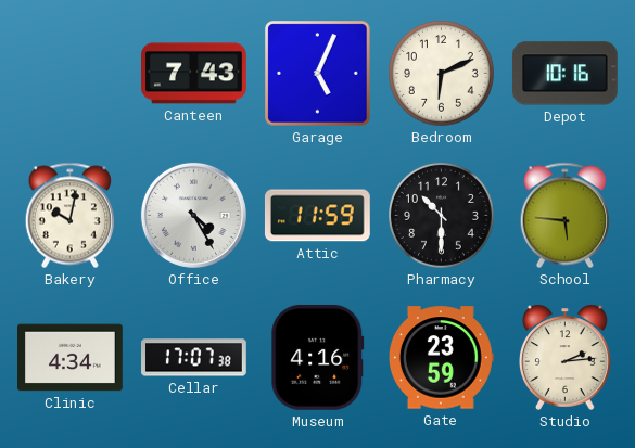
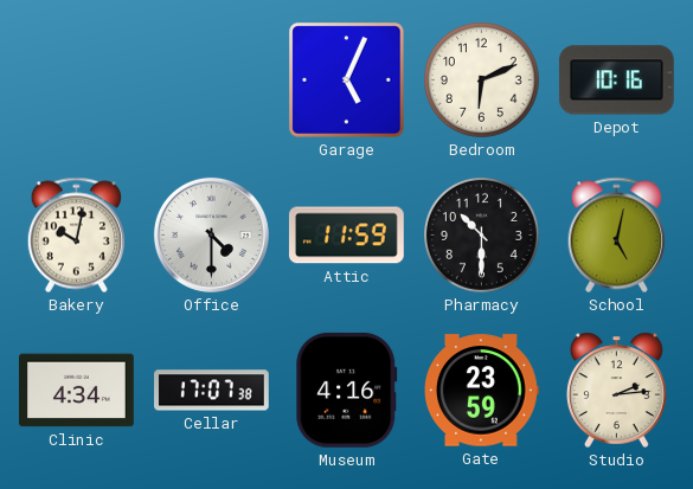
Canteen: 7:43 -> none (194, 74)
Office: 4:25 -> 4:30 (211, 234)
School: 5:46 -> 5:02 (616, 236)
